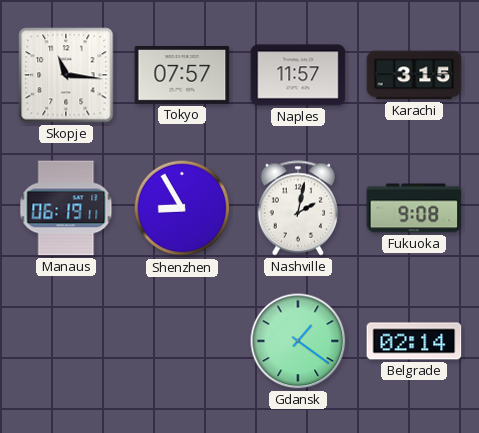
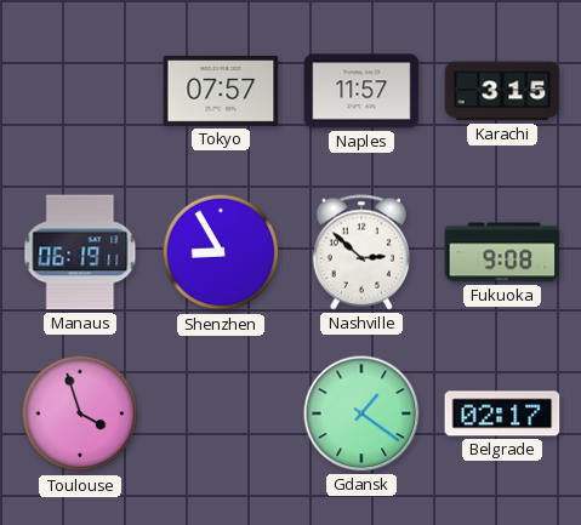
Skopje: 11:16 -> none (66, 75)
Nashville: 2:02 -> 2:52 (361, 252)
Toulouse: none -> 3:57 (80, 413)
Belgrade: 02:14 -> 02:17 (502, 413)
